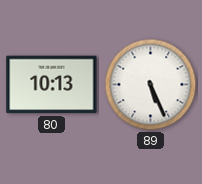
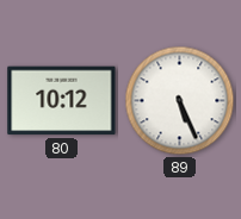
80: 10:13 -> 10:12 (62, 101)
